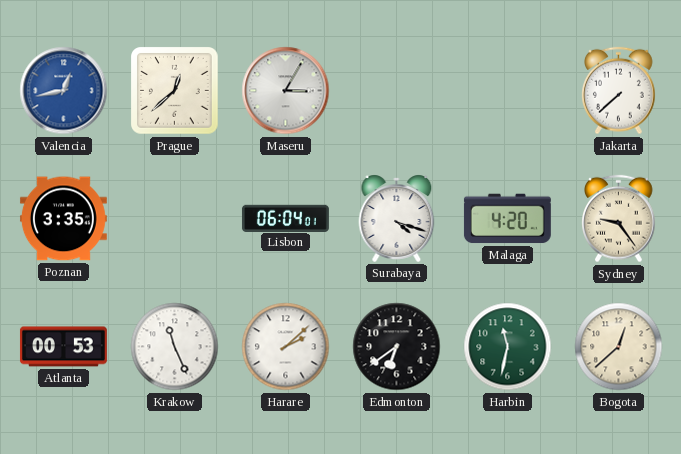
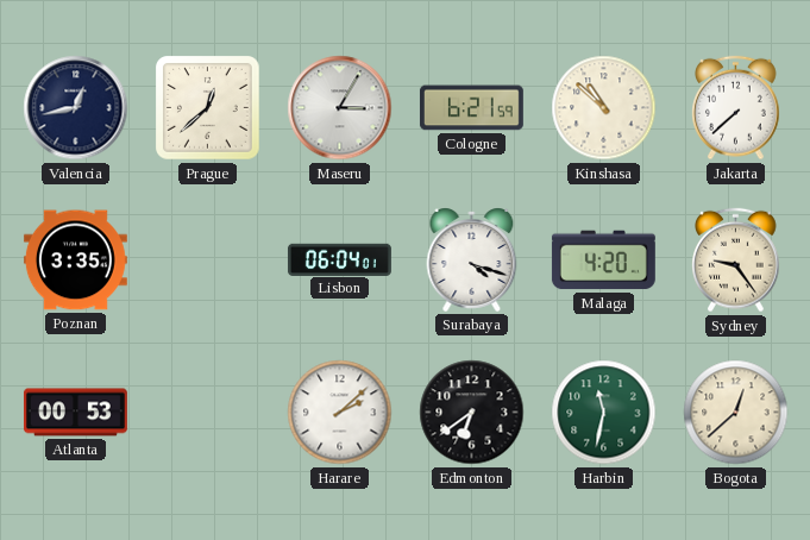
Valencia dial: blue -> navy (76, 108)
Cologne: none -> 6:21 (471, 108)
Kinshasa: none -> 10:52 (604, 108)
Krakow: 11:26 -> none (175, 347)
